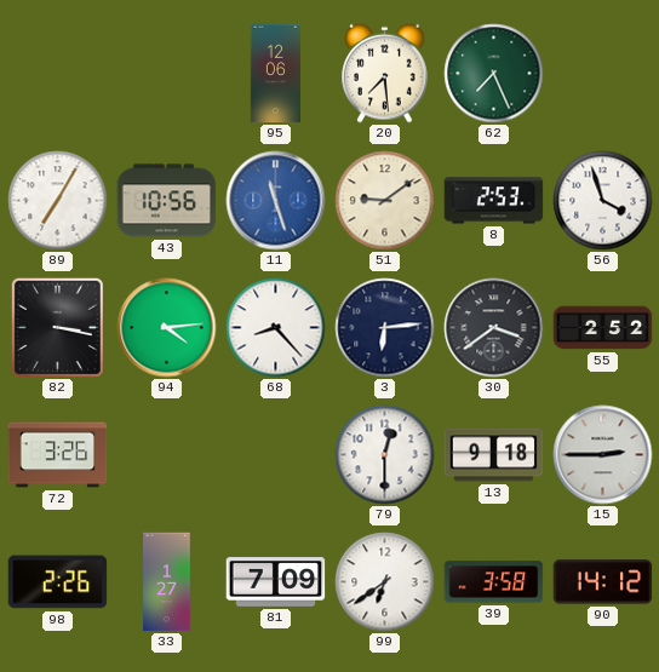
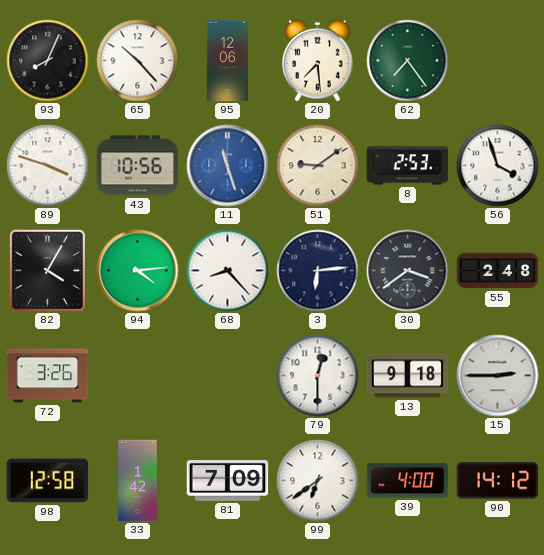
93: none -> 8:04 (48, 61)
65: none -> 10:23 (138, 61)
62: 7:26 -> 7:24 (408, 61)
89: 7:05 -> 3:48 (48, 166)
82: 3:17 -> 4:05 (47, 270)
55: 2:52 -> 2:48 (498, 271)
98: 2:26 -> 12:58 (48, 481)
33: 1:27 -> 1:42 (138, 481)
39: 3:58 -> 4:00 (408, 481)
